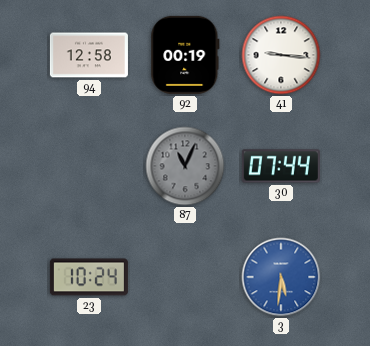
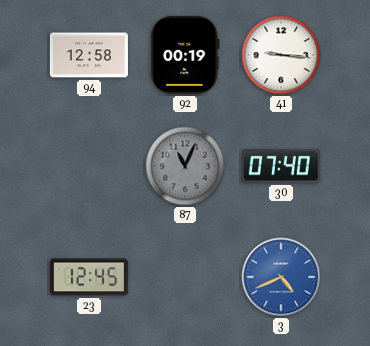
30: 07:44 -> 07:40 (281, 166)
23: 10:24 -> 12:45 (89, 277)
3: 5:31 -> 4:41 (281, 277)
